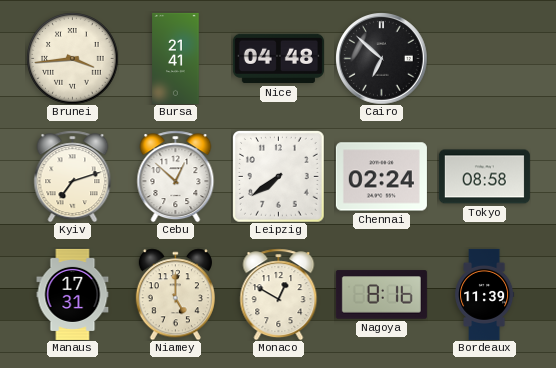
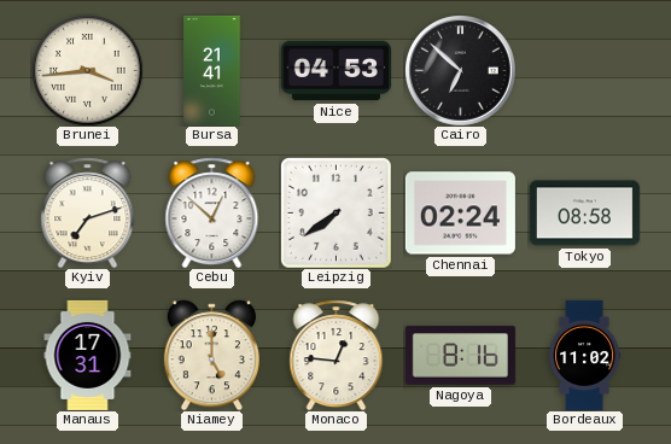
Nice: 04:48 -> 04:53 (335, 71)
Monaco: 12:50 -> 12:46 (337, 355)
Bordeaux: 11:39 -> 11:02 (585, 355)
